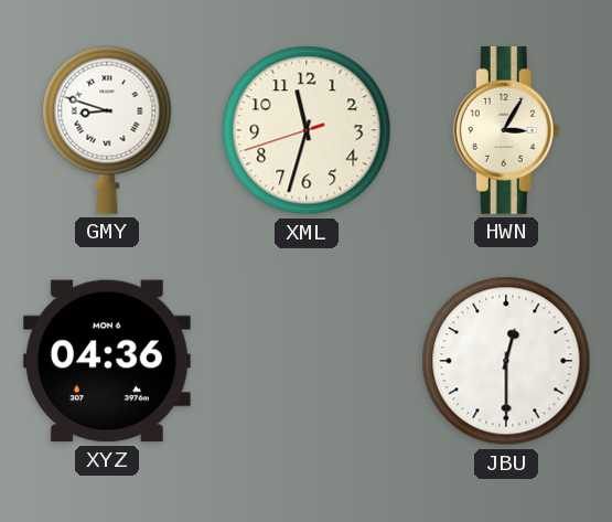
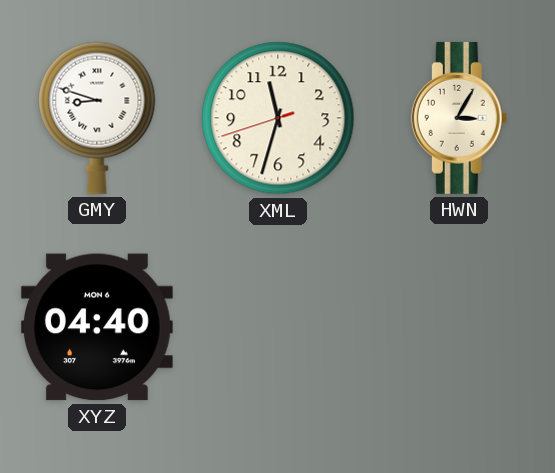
XYZ: 04:36 -> 04:40 (97, 327)
JBU: 12:30 -> none (506, 361)
